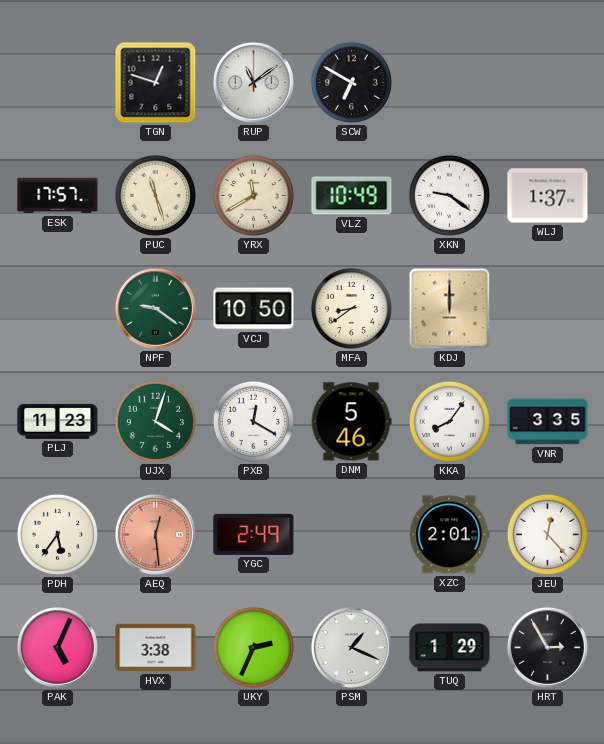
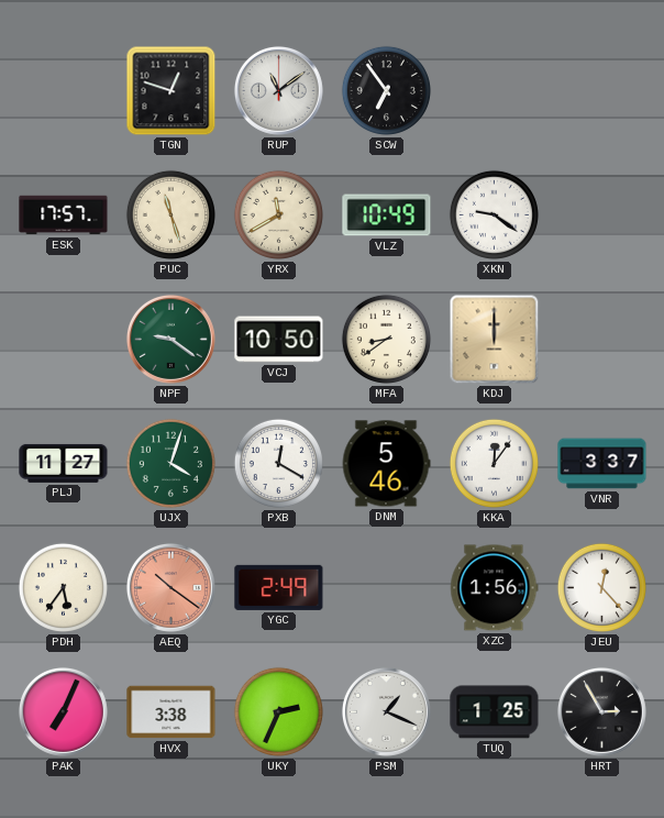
SCW: 6:50 -> 6:54 (386, 90)
WLJ: 1:37 -> none (548, 196)
PLJ: 11:23 -> 11:27 (64, 463)
KKA: 8:06 -> 12:06 (494, 463)
VNR: 3:35 -> 3:37 (602, 464)
AEQ: 12:29 -> 10:21 (170, 587)
XZC: 2:01 -> 1:56 (495, 588)
PAK: 5:04 -> 7:04 (63, 711)
TUQ: 1:29 -> 1:25 (495, 712)
